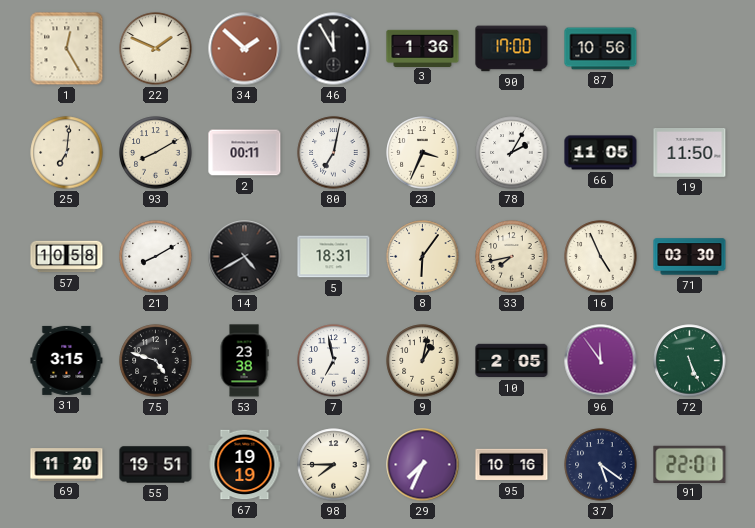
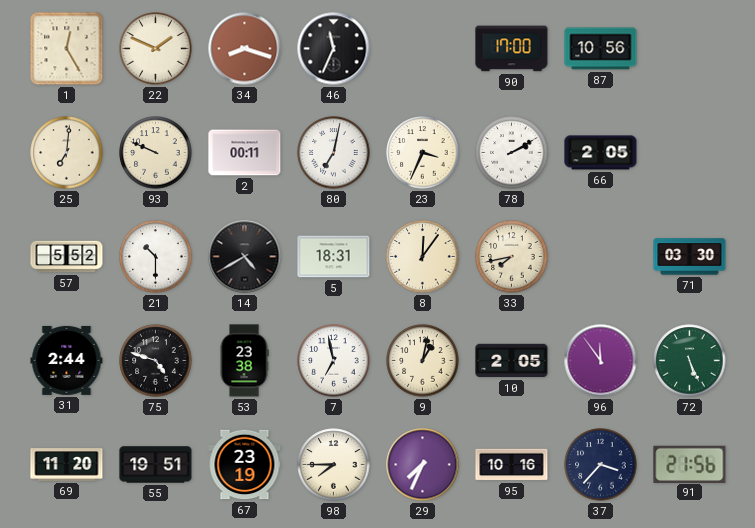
34: 1:52 -> 8:18 (245, 49)
46: 11:55 -> 11:34 (334, 49)
3: 1:36 -> none (423, 48)
93: 8:10 -> 9:49 (156, 153)
78: 2:05 -> 2:10 (512, 153)
66: 11:05 -> 2:05 (601, 153)
19: 11:50 -> none (690, 153)
57: 10:58 -> 5:52 (67, 257)
21: 8:10 -> 10:30 (156, 257)
8: 6:06 -> 12:06 (423, 257)
16: 4:56 -> none (601, 257)
31: 3:15 -> 2:44 (67, 360)
67: 19:19 -> 23:19 (245, 465)
37: 5:21 -> 3:37 (601, 465)
91: 22:01 -> 21:56 (690, 464)
